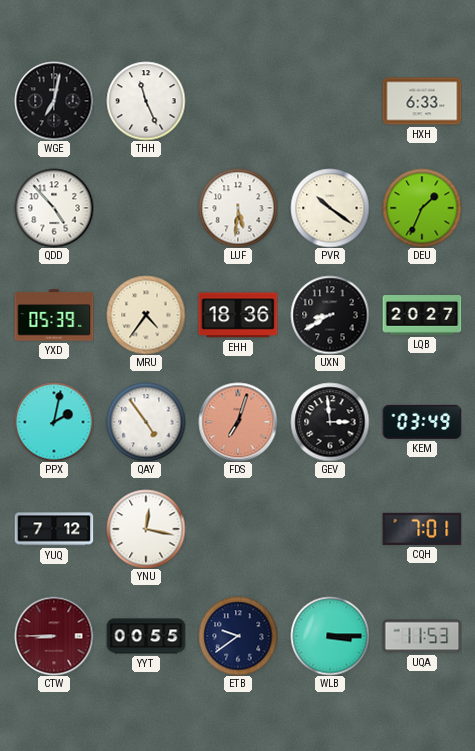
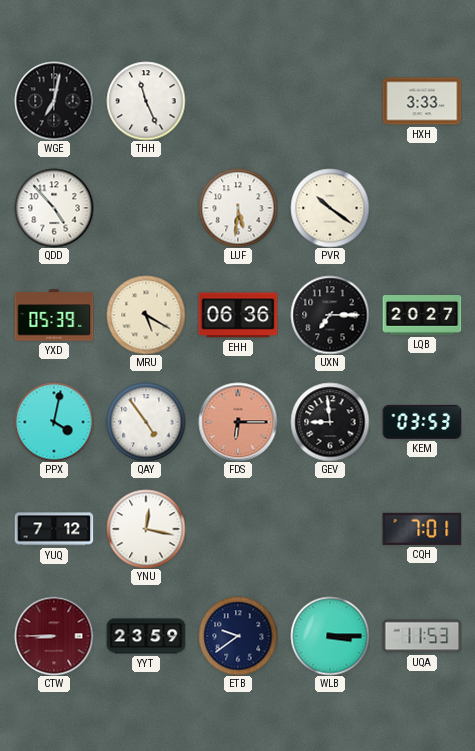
HXH: 6:33 -> 3:33 (422, 101)
DEU: 1:34 -> none (422, 208)
MRU: 4:36 -> 5:20 (146, 315)
EHH: 18:36 -> 06:36 (238, 315)
UXN: 8:40 -> 7:15 (330, 315)
PPX: 2:02 -> 4:02 (54, 422)
FDS: 7:03 -> 6:15 (238, 422)
GEV: 2:59 -> 8:59 (330, 422)
KEM: 03:49 -> 03:53 (422, 422)
YYT: 00:55 -> 23:59 (146, 636)
